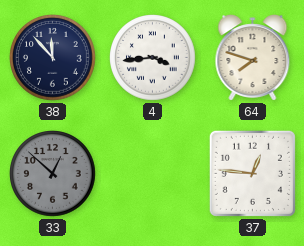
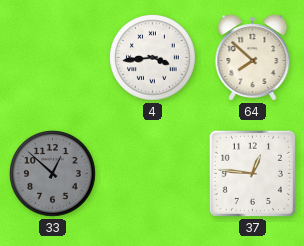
38: 11:53 -> none (53, 58)
64: 7:48 -> 7:52 (253, 58)
